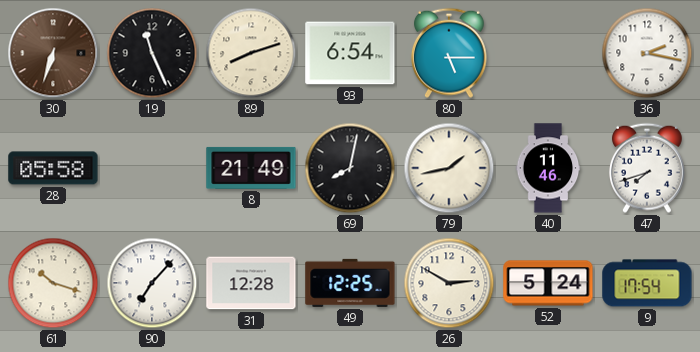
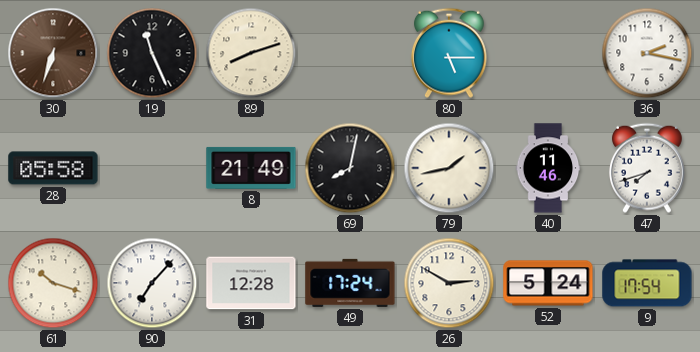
93: 6:54 -> none (350, 53)
49: 12:25 -> 17:24 (350, 283)
